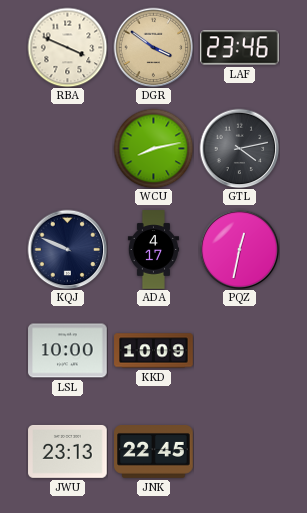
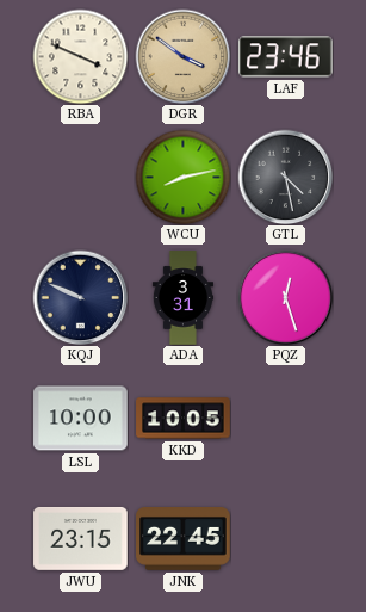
GTL: 4:13 -> 4:28 (285, 177)
ADA: 4:17 -> 3:31 (182, 298)
PQZ: 12:32 -> 12:27 (285, 297)
KKD: 10:09 -> 10:05 (184, 419)
JWU: 23:13 -> 23:15 (81, 538)
